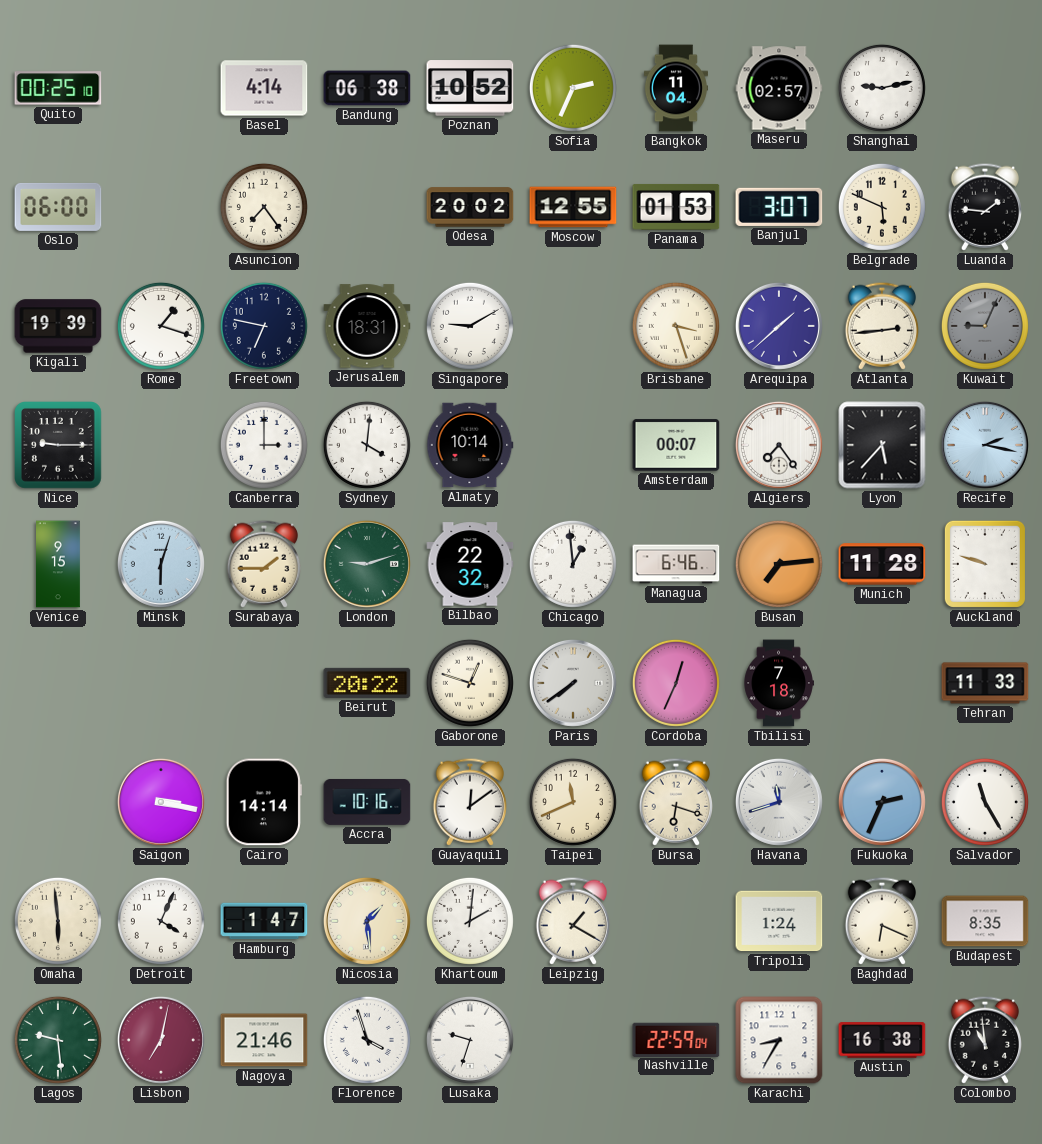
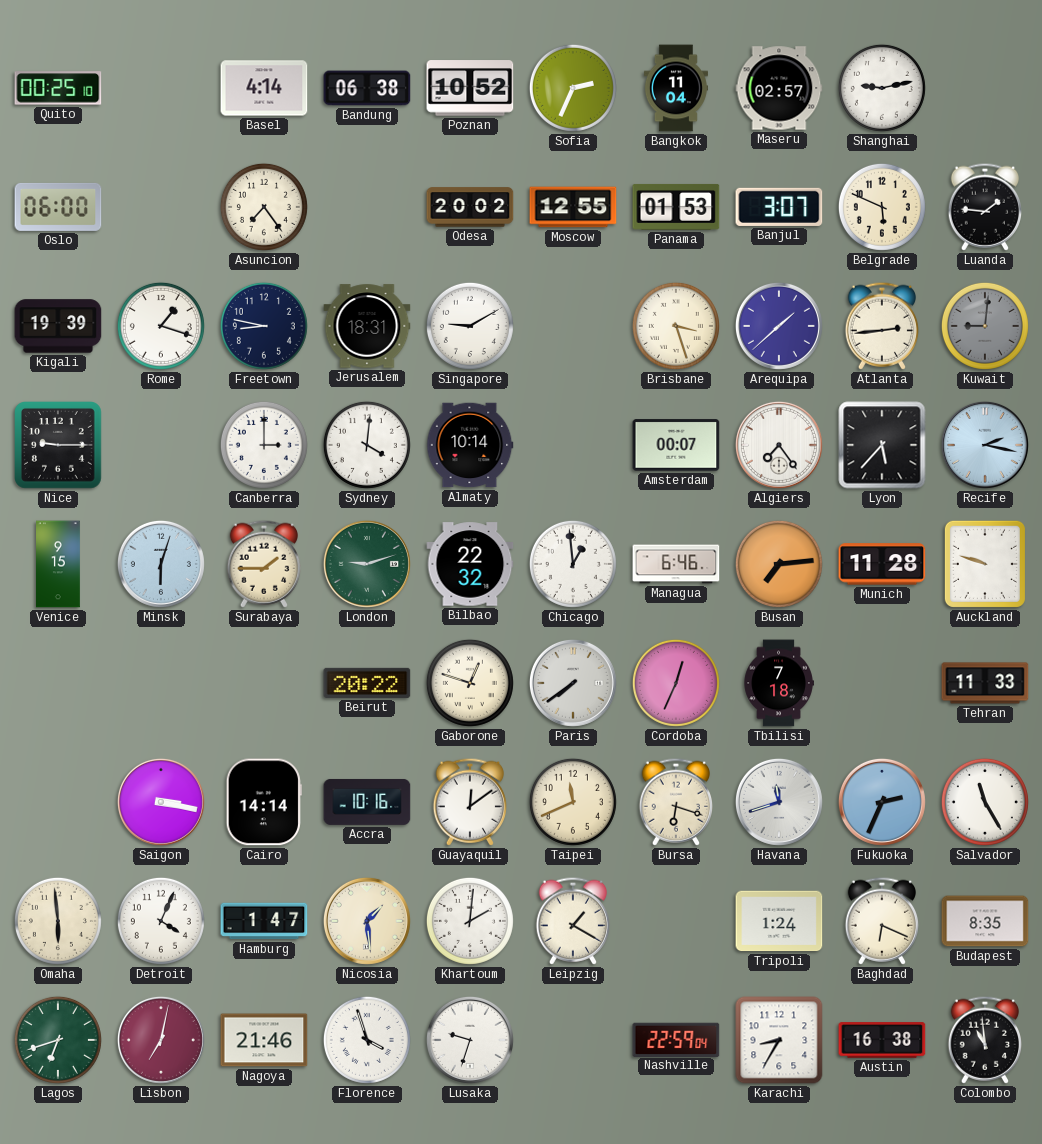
Freetown: 6:47 -> 8:47 (264, 326)
Kuwait: 9:04 -> 9:01 (985, 326)
Lagos: 9:29 -> 6:42 (58, 1040)
